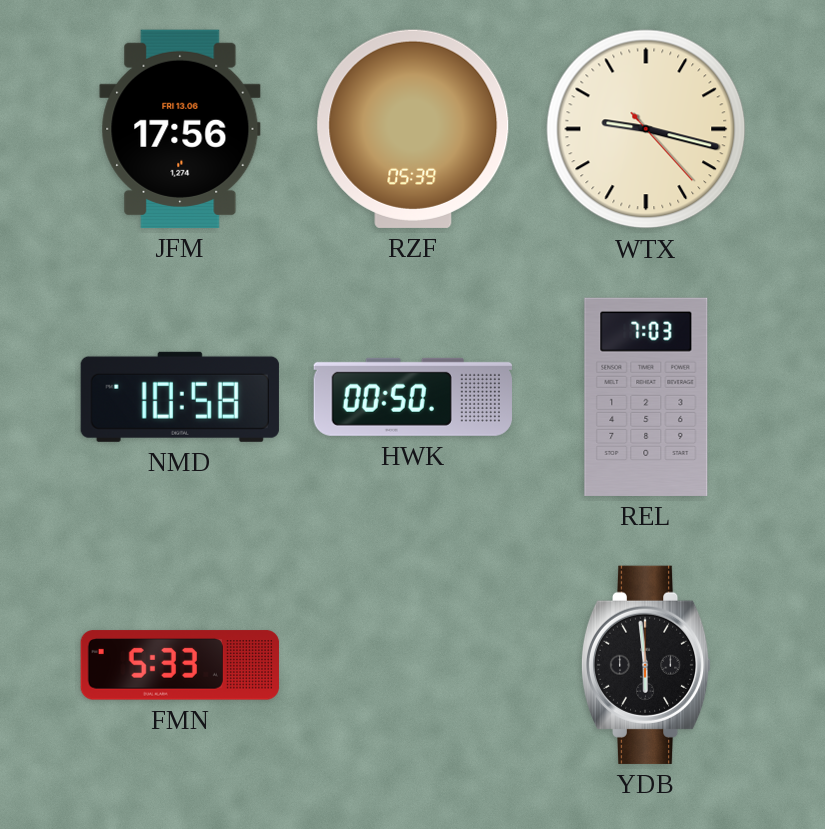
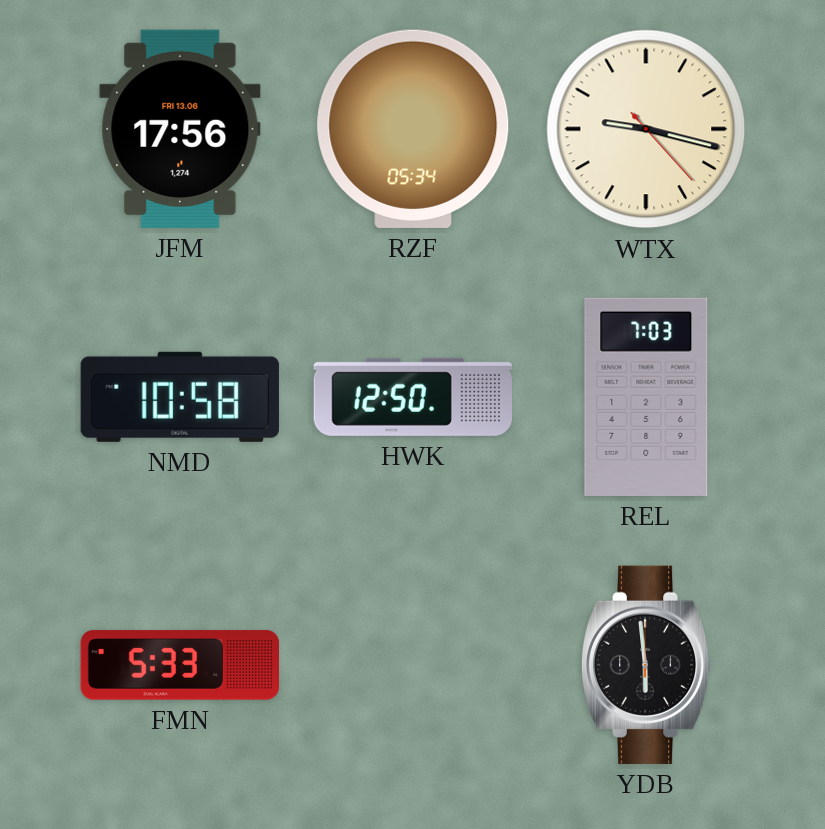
RZF: 05:39 -> 05:34 (413, 129)
HWK: 00:50 -> 12:50 (413, 397)
